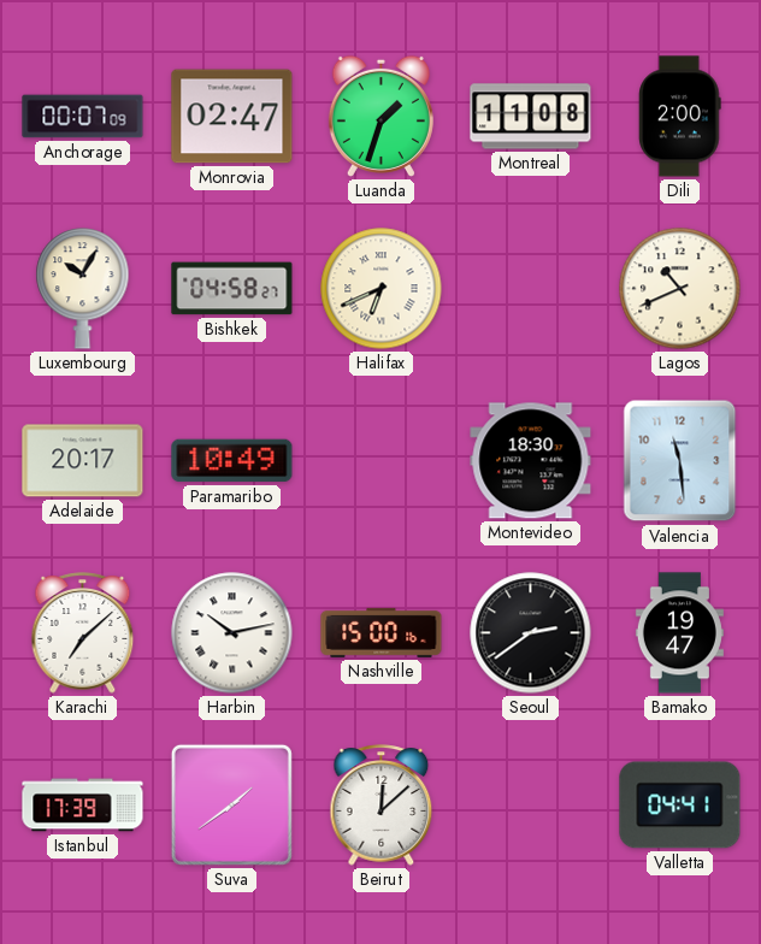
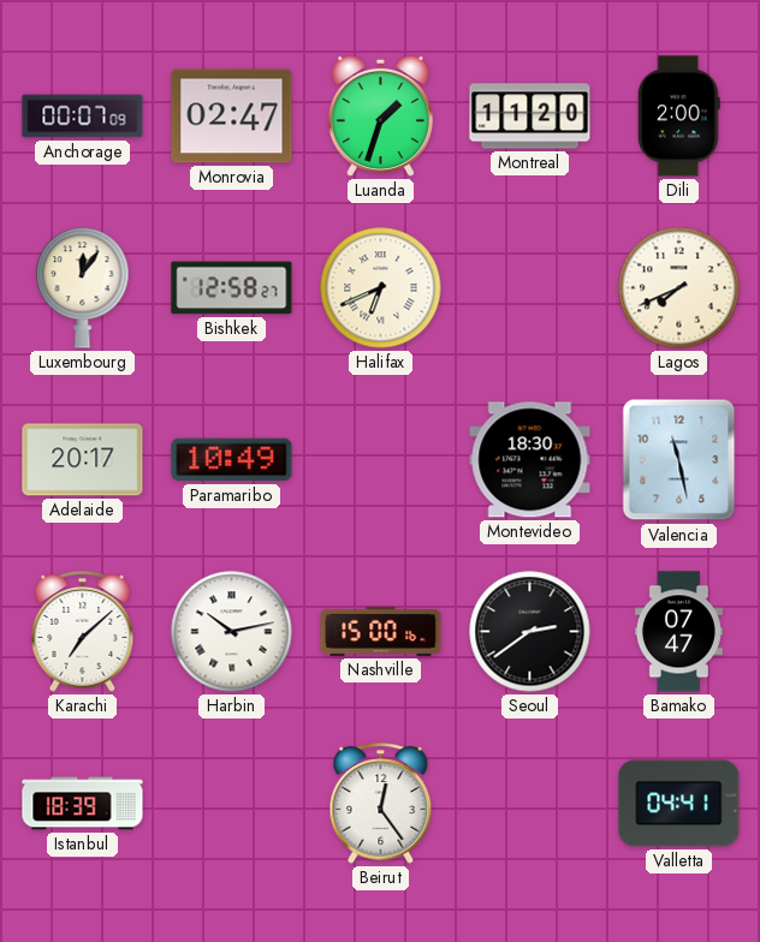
Montreal: 11:08 -> 11:20 (530, 117)
Luxembourg: 10:05 -> 12:06 (83, 288)
Bishkek: 04:58 -> 12:58 (232, 288)
Lagos: 10:41 -> 7:41 (679, 288)
Valencia: 11:29 -> 11:28 (679, 460)
Bamako: 19:47 -> 07:47 (678, 632)
Istanbul: 17:39 -> 18:39 (83, 804)
Suva: 1:39 -> none (231, 804)
Beirut: 12:08 -> 12:24 (381, 804)
